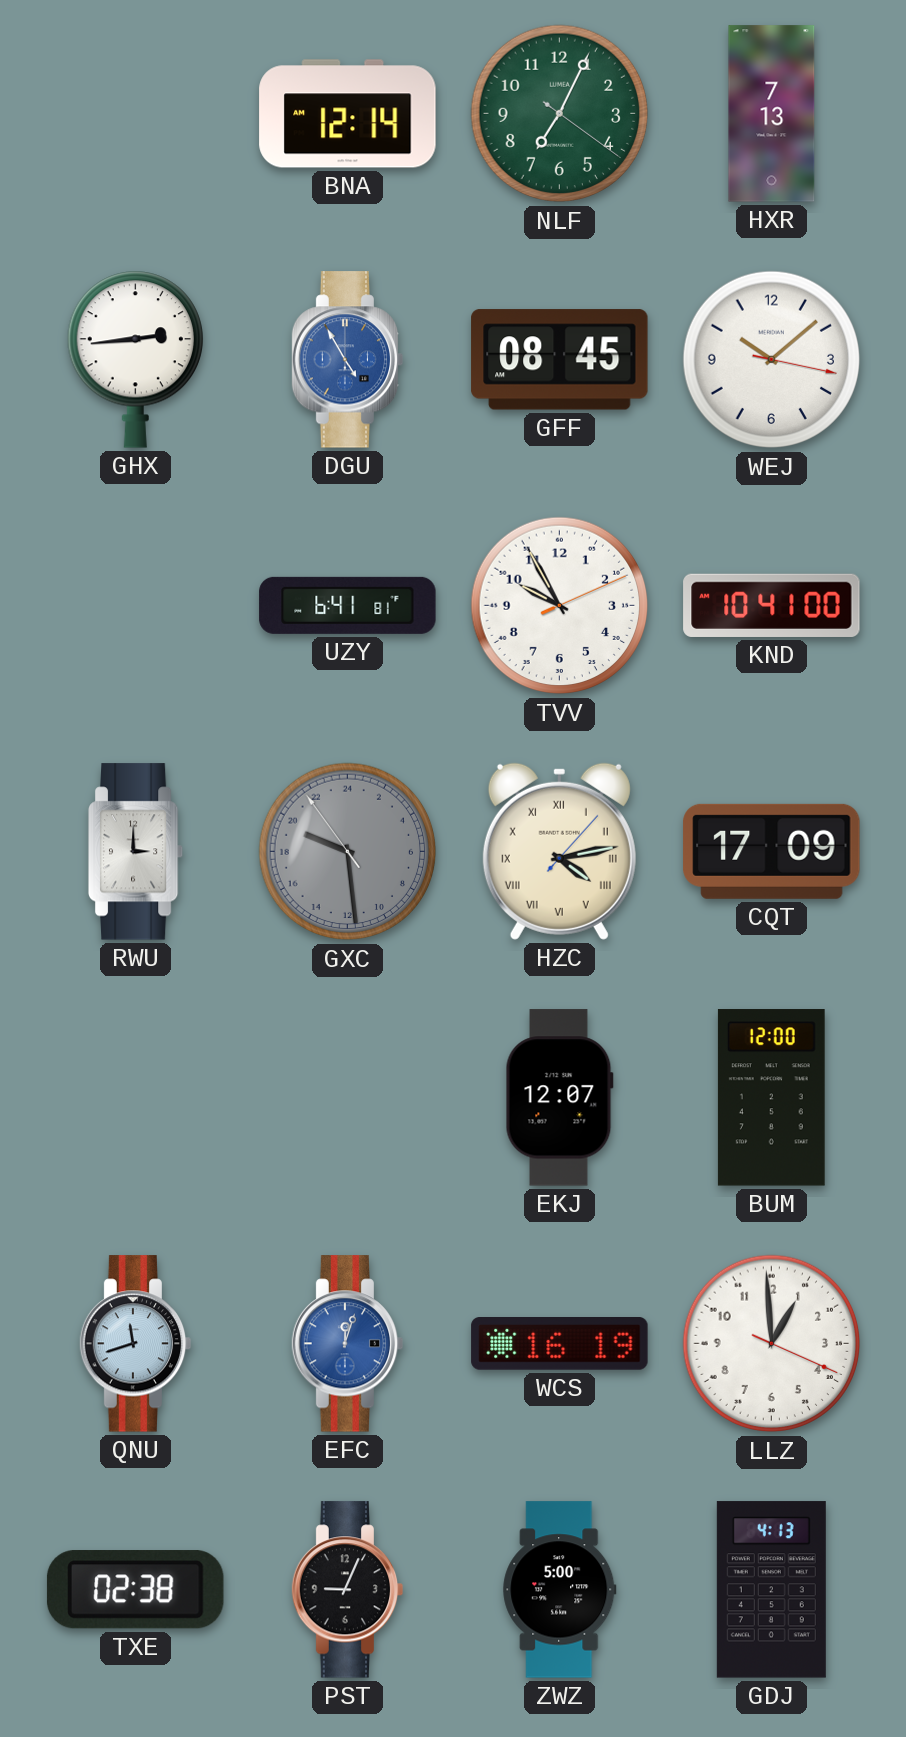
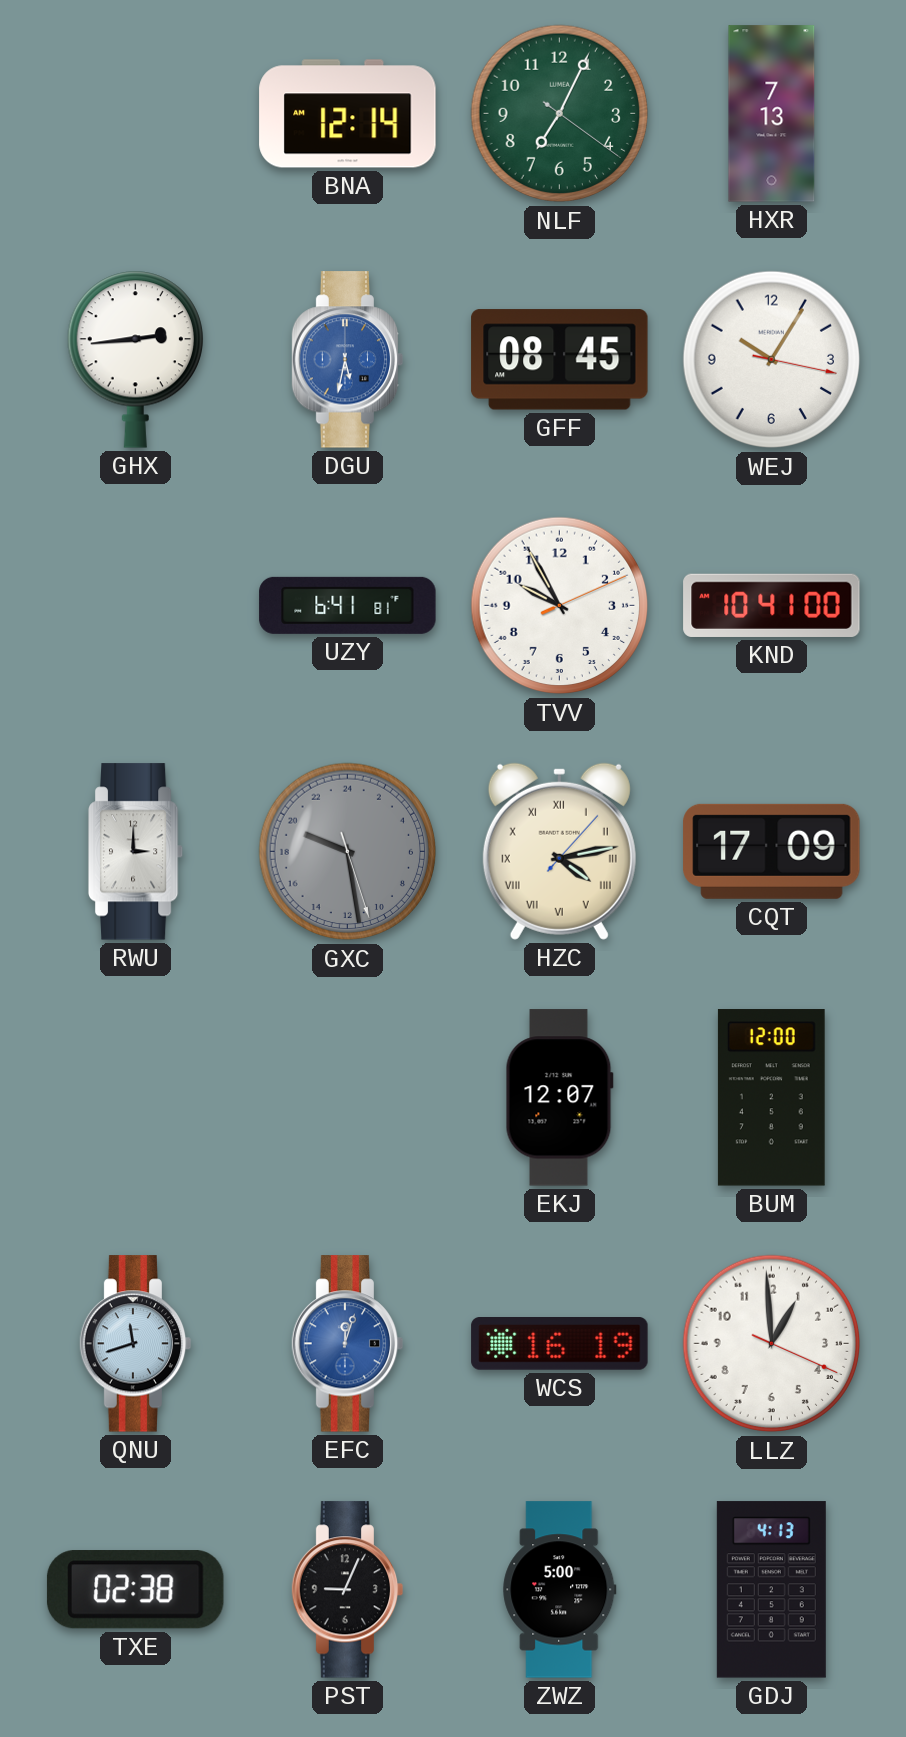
DGU: 4:55 -> 5:32 (348, 360)
WEJ: 10:08 -> 10:05 (772, 360)
GXC: 19:28:54 -> 19:28:27 (348, 852)
